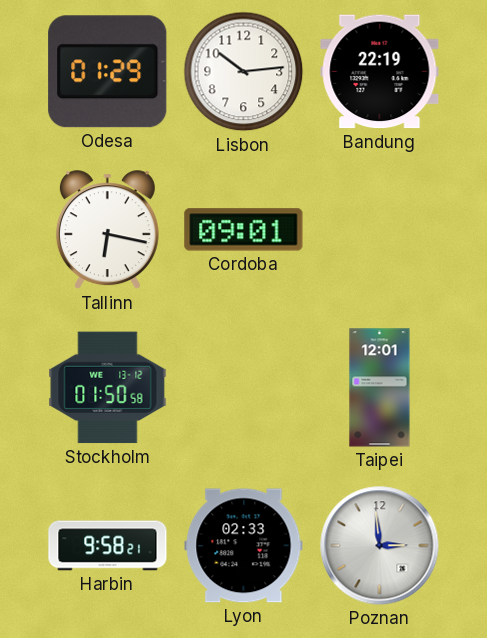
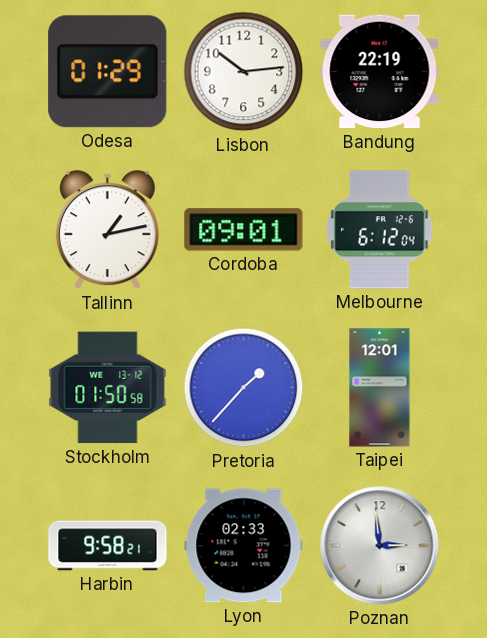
Tallinn: 6:17 -> 1:13 (107, 230)
Melbourne: none -> 6:12 (380, 230)
Pretoria: none -> 1:37 (244, 388)
